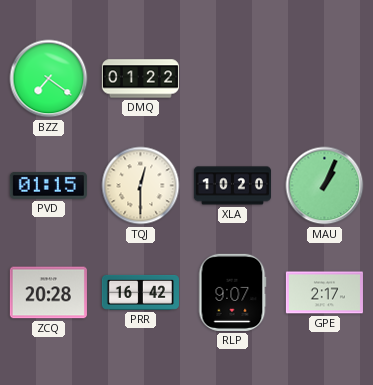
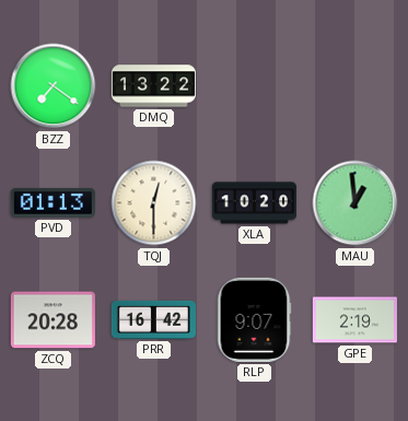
DMQ: 01:22 -> 13:22 (153, 86)
PVD: 01:15 -> 01:13 (53, 203)
MAU: 1:04 -> 12:59 (355, 203)
GPE: 2:17 -> 2:19 (354, 320)
